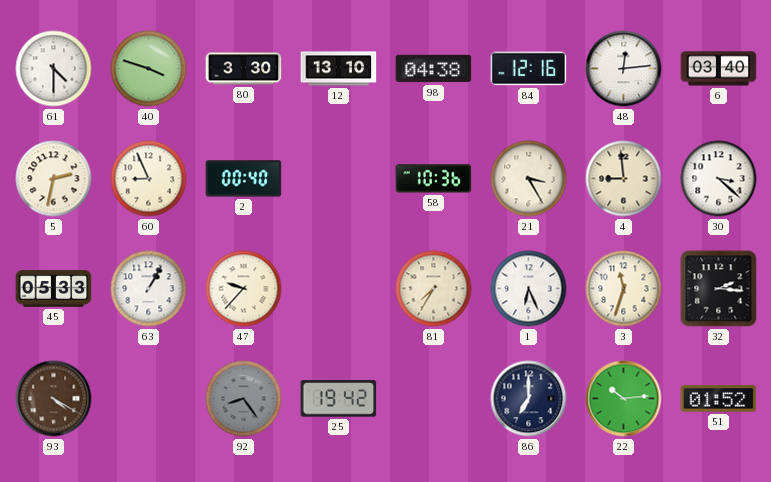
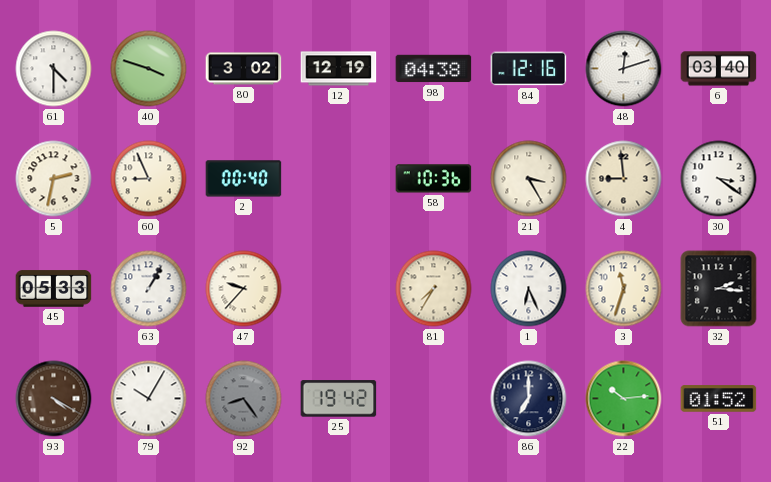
80: 3:30 -> 3:02 (244, 69)
12: 13:10 -> 12:19 (339, 69)
48: 12:14 -> 12:12 (624, 69)
30: 3:22 -> 3:21 (719, 179)
79: none -> 10:05 (149, 399)
